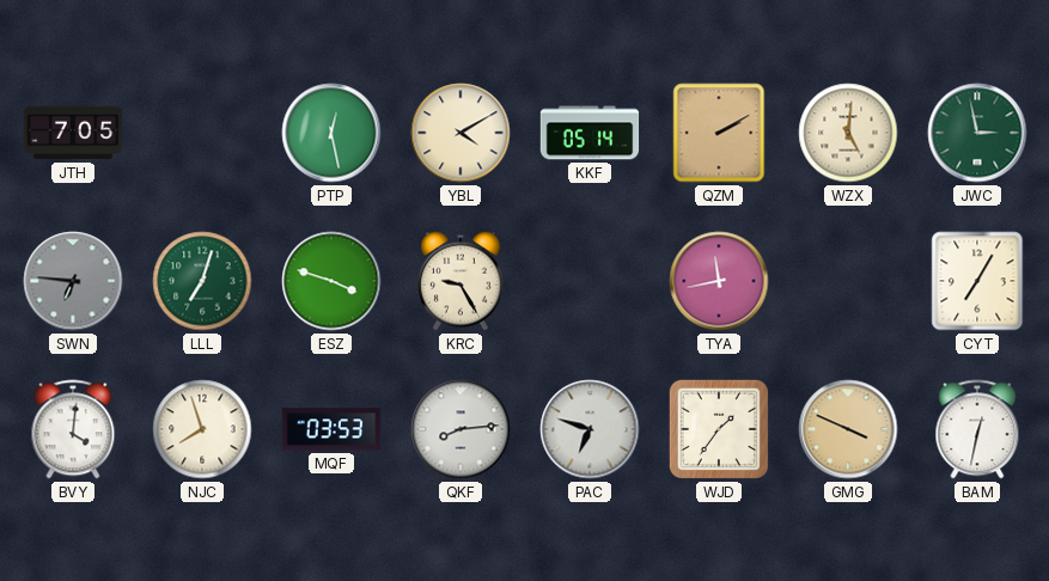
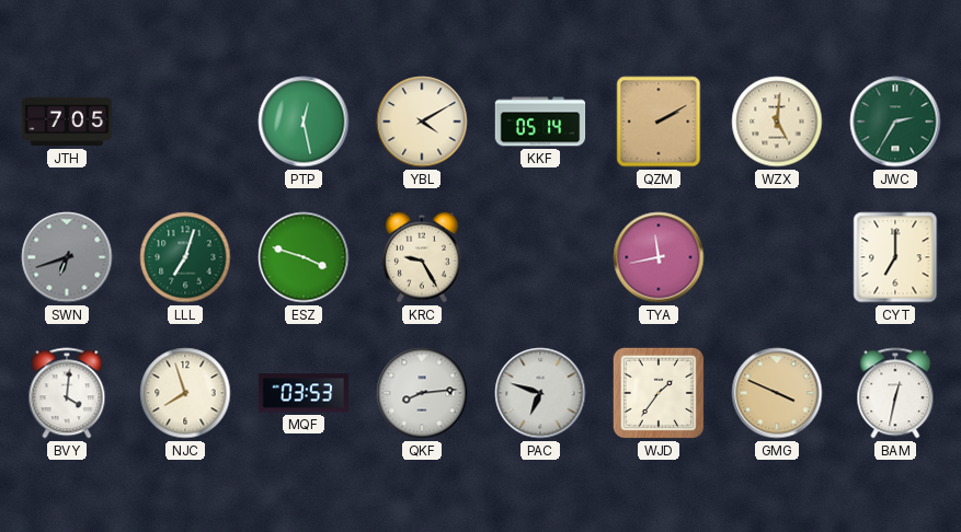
JWC: 2:58 -> 2:35 (895, 122)
SWN: 6:46 -> 6:42 (67, 257)
CYT: 7:05 -> 7:00 (895, 257)
